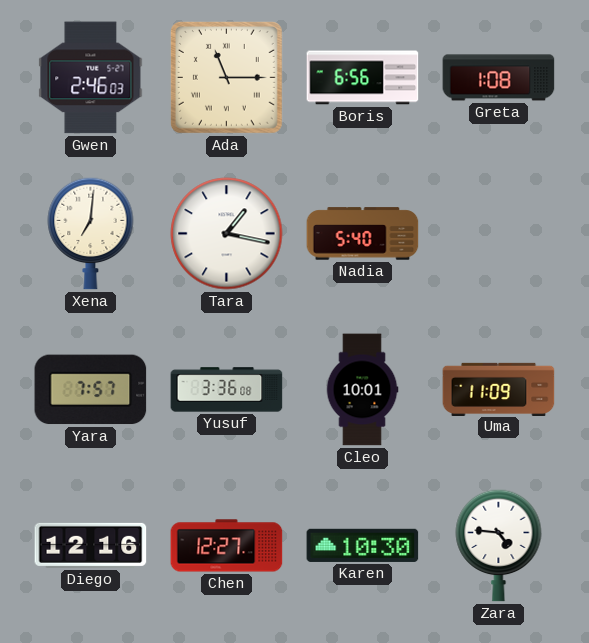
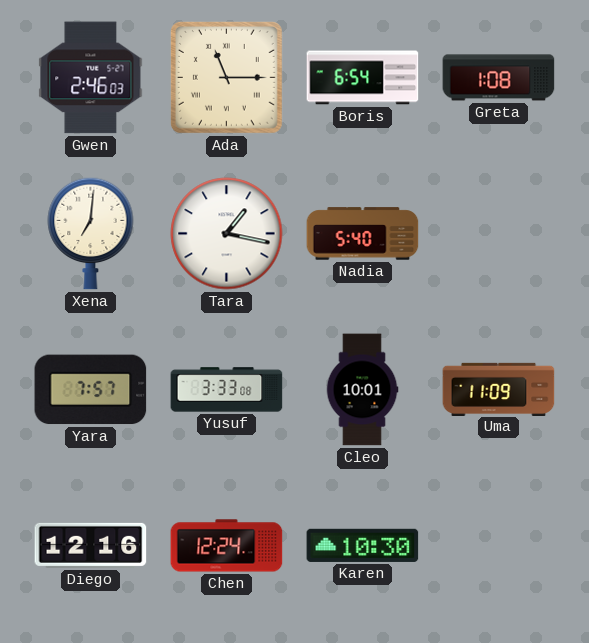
Boris: 6:56 -> 6:54 (363, 78)
Yusuf: 3:36 -> 3:33 (227, 390)
Chen: 12:27 -> 12:24 (227, 546)
Zara: 4:46 -> none (499, 545)
